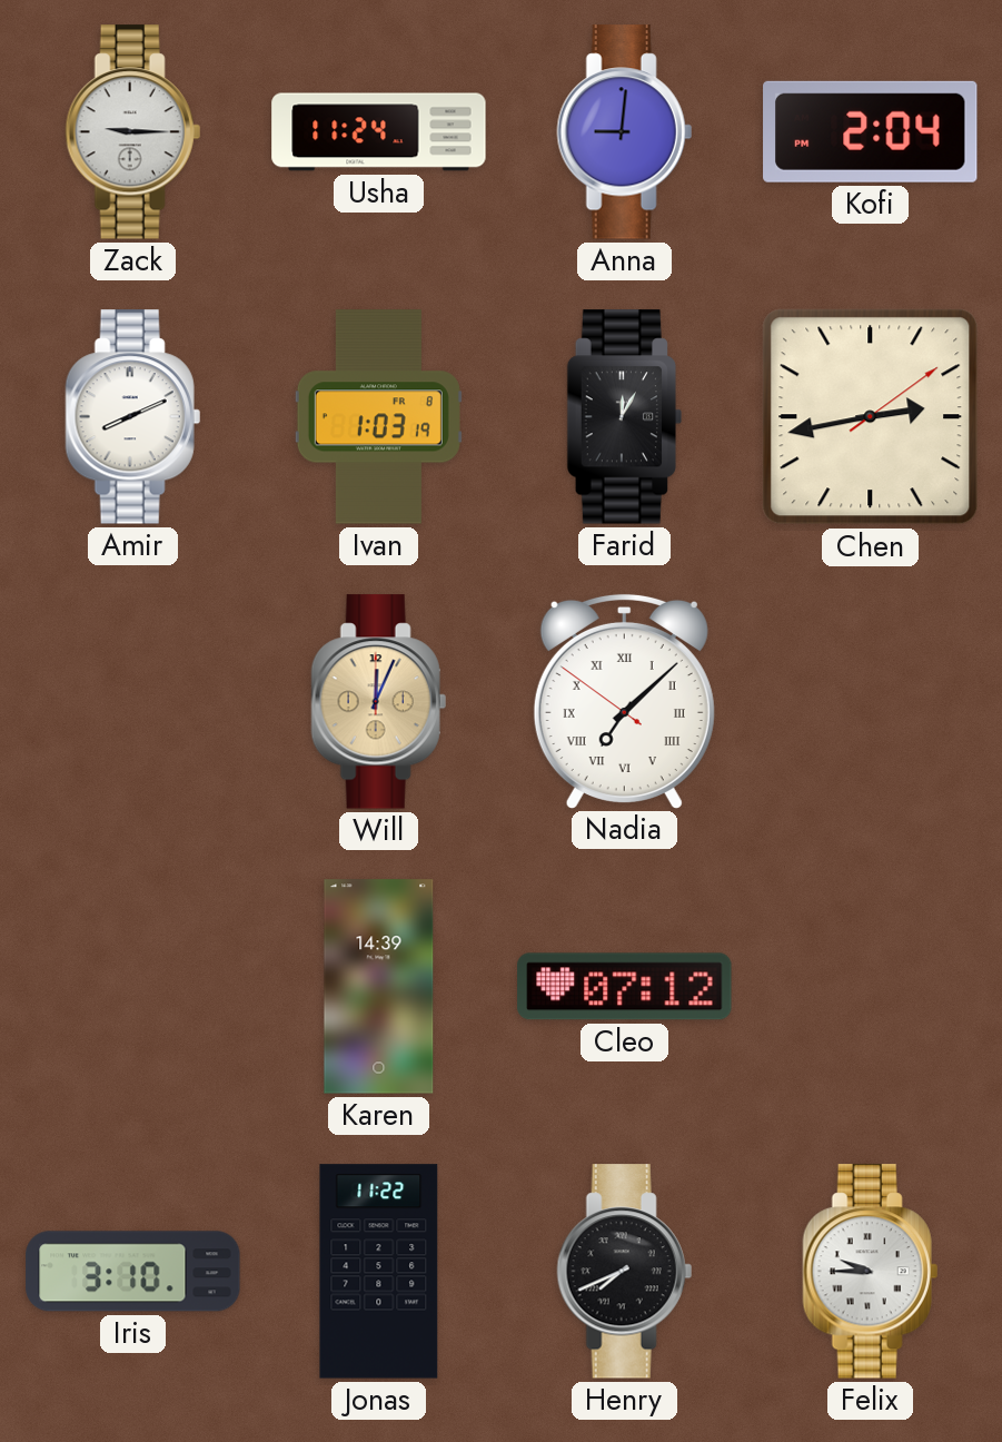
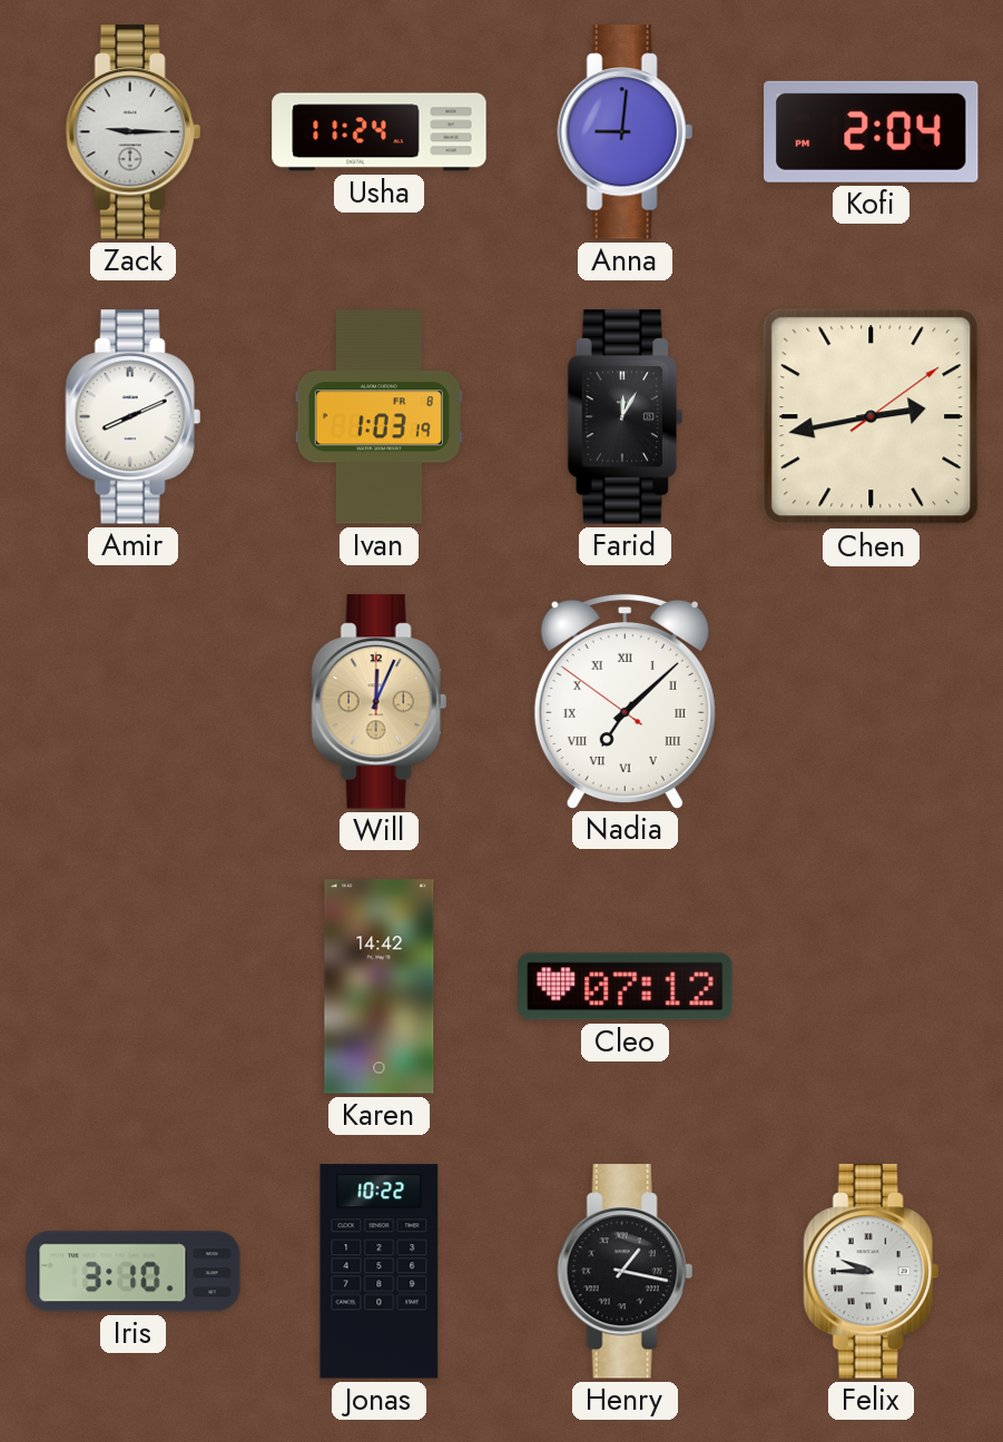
Karen: 14:39 -> 14:42 (380, 987)
Jonas: 11:22 -> 10:22 (380, 1272)
Henry: 7:41 -> 1:17 (625, 1272)
